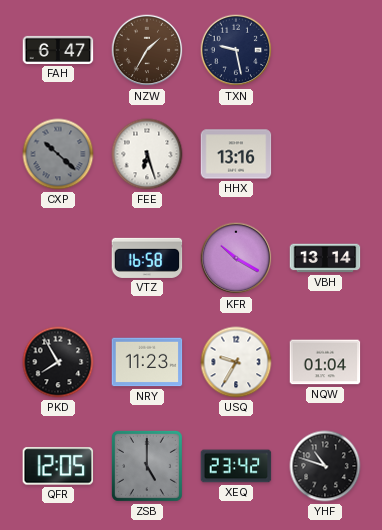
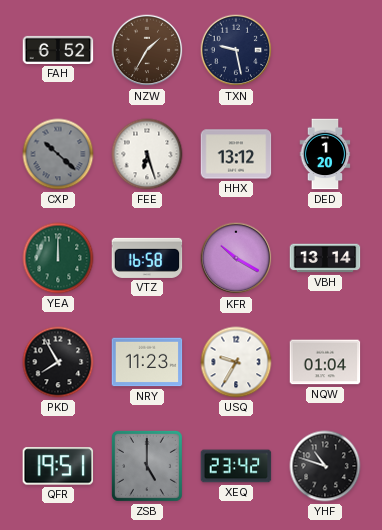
FAH: 6:47 -> 6:52 (58, 50)
HHX: 13:16 -> 13:12 (236, 154)
DED: none -> 1:20 (325, 154)
YEA: none -> 12:00 (58, 258)
QFR: 12:05 -> 19:51 (58, 466)
